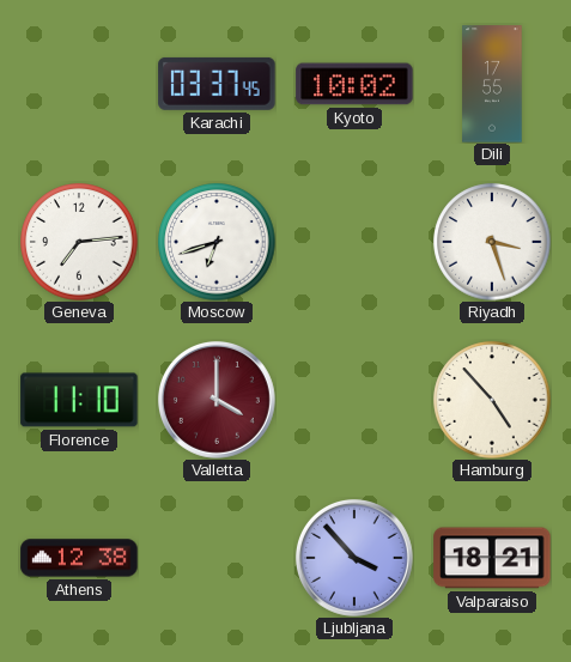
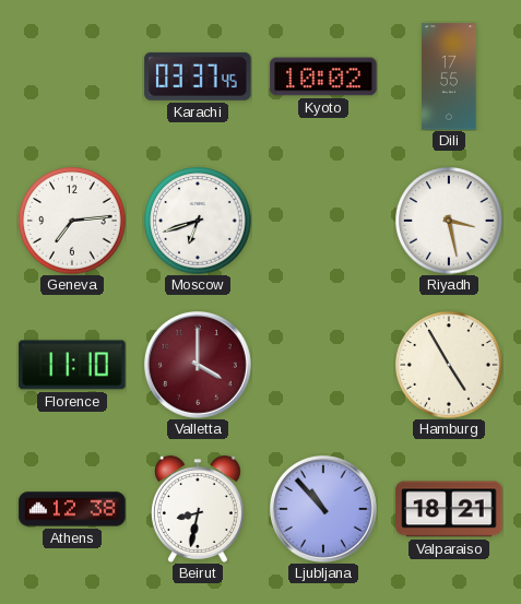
Riyadh: 3:27 -> 3:28 (449, 221)
Hamburg: 4:53 -> 4:55 (449, 365)
Beirut: none -> 8:32 (198, 509)
Ljubljana: 3:53 -> 10:53 (323, 509)
